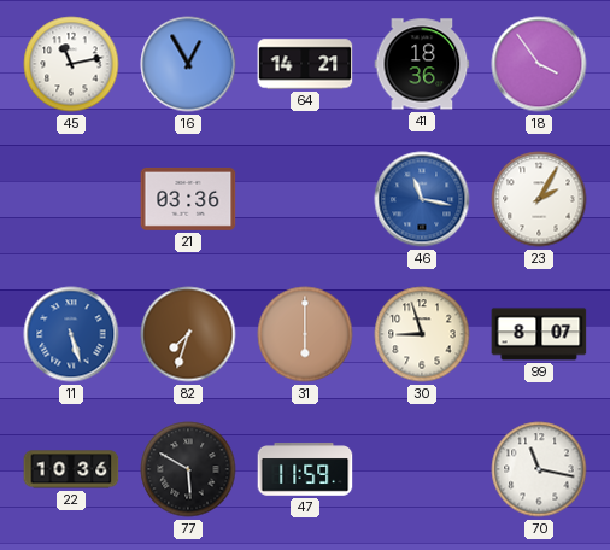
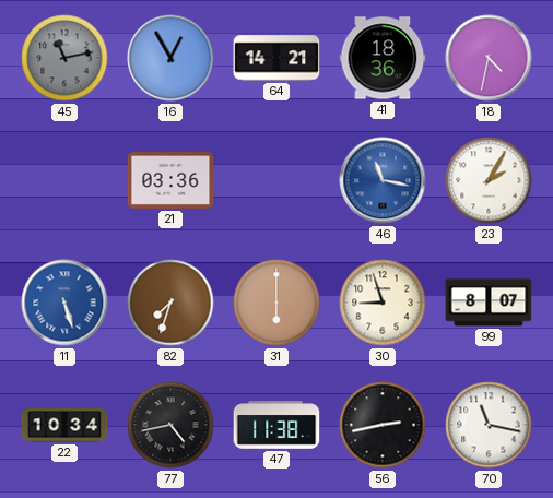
45 dial: white -> grey (64, 58)
18: 3:54 -> 4:32 (489, 58)
22: 10:36 -> 10:34 (64, 425)
77: 5:50 -> 4:43 (170, 425)
47: 11:59 -> 11:38 (276, 425)
56: none -> 2:43 (383, 425)
